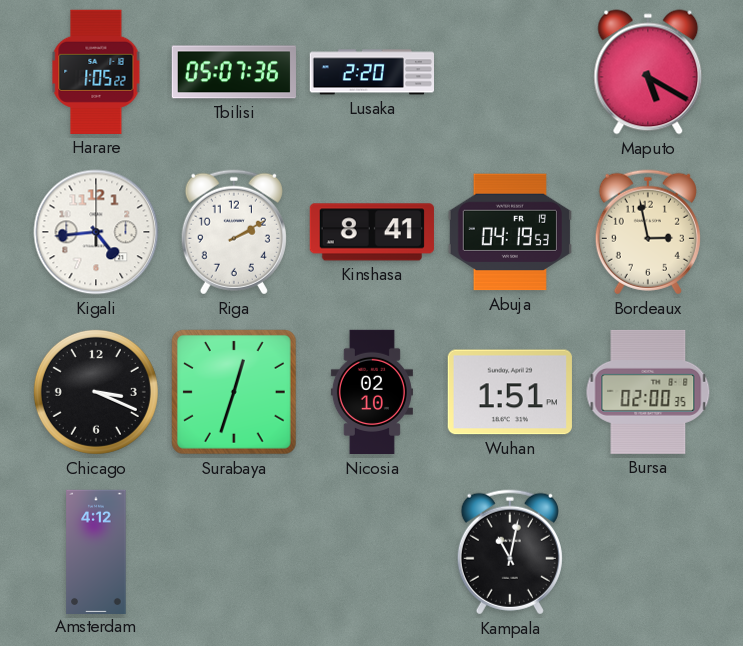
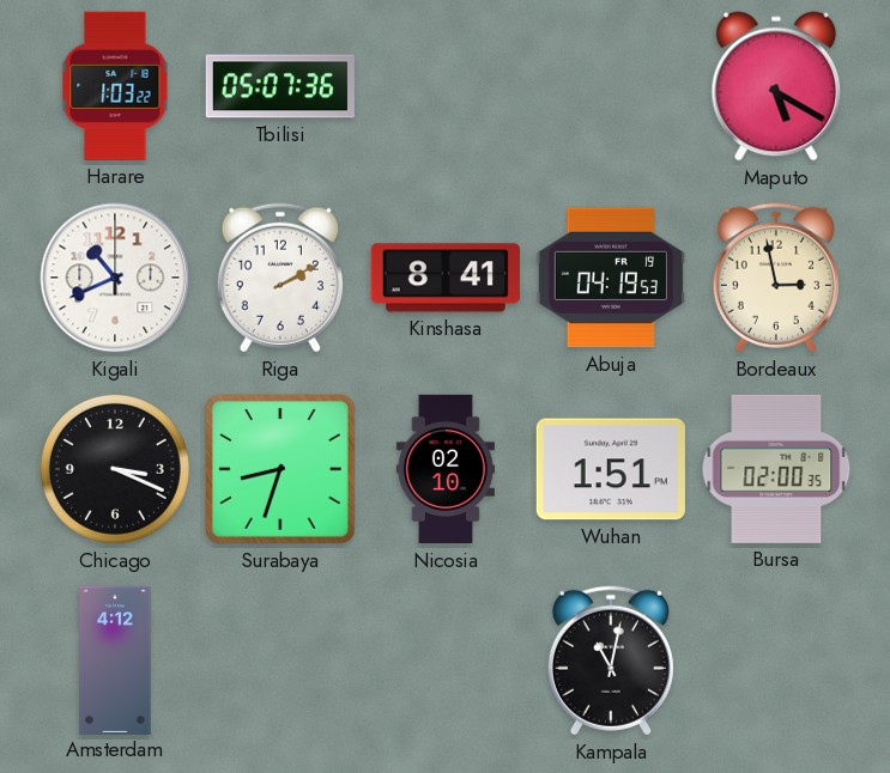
Harare: 1:05 -> 1:03 (115, 86)
Lusaka: 2:20 -> none (371, 72)
Kigali: 4:44 -> 10:41 (115, 278)
Surabaya: 12:33 -> 8:33 (281, 470)
